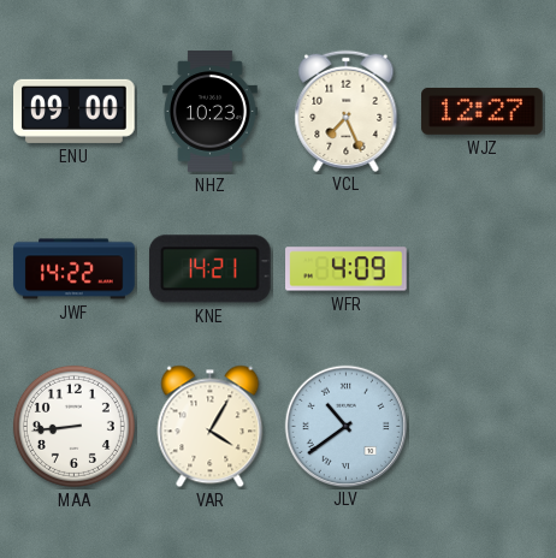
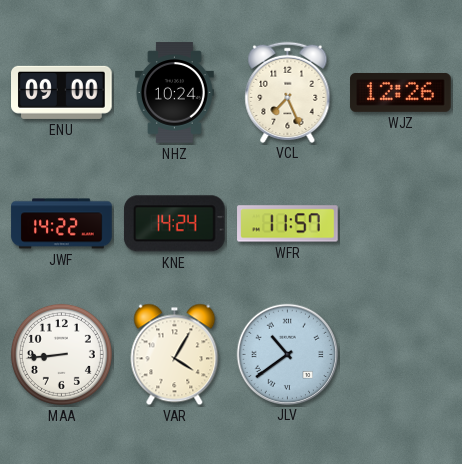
NHZ: 10:23 -> 10:24 (174, 93)
WJZ: 12:27 -> 12:26 (401, 92)
KNE: 14:21 -> 14:24 (174, 224)
WFR: 4:09 -> 11:57 (288, 224)
